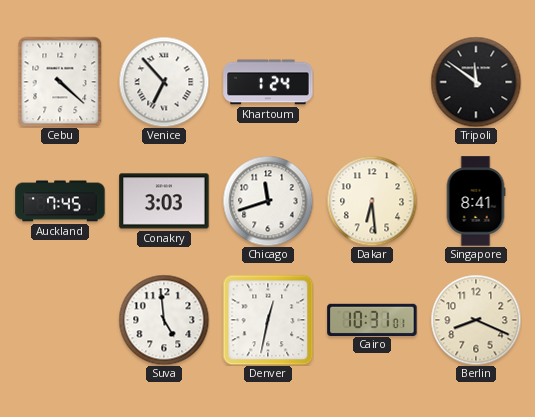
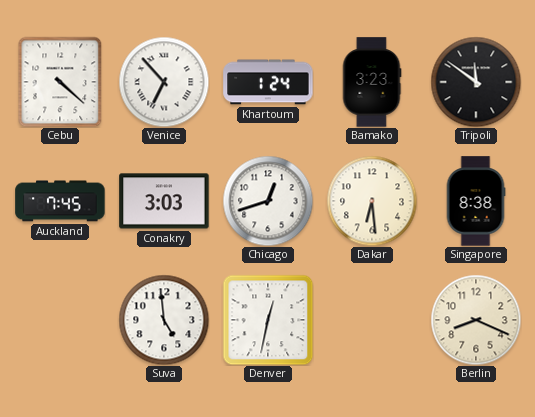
Bamako: none -> 3:23 (372, 82)
Chicago: 11:42 -> 12:42 (268, 201)
Singapore: 8:41 -> 8:38 (476, 201)
Cairo: 10:31 -> none (372, 319)
